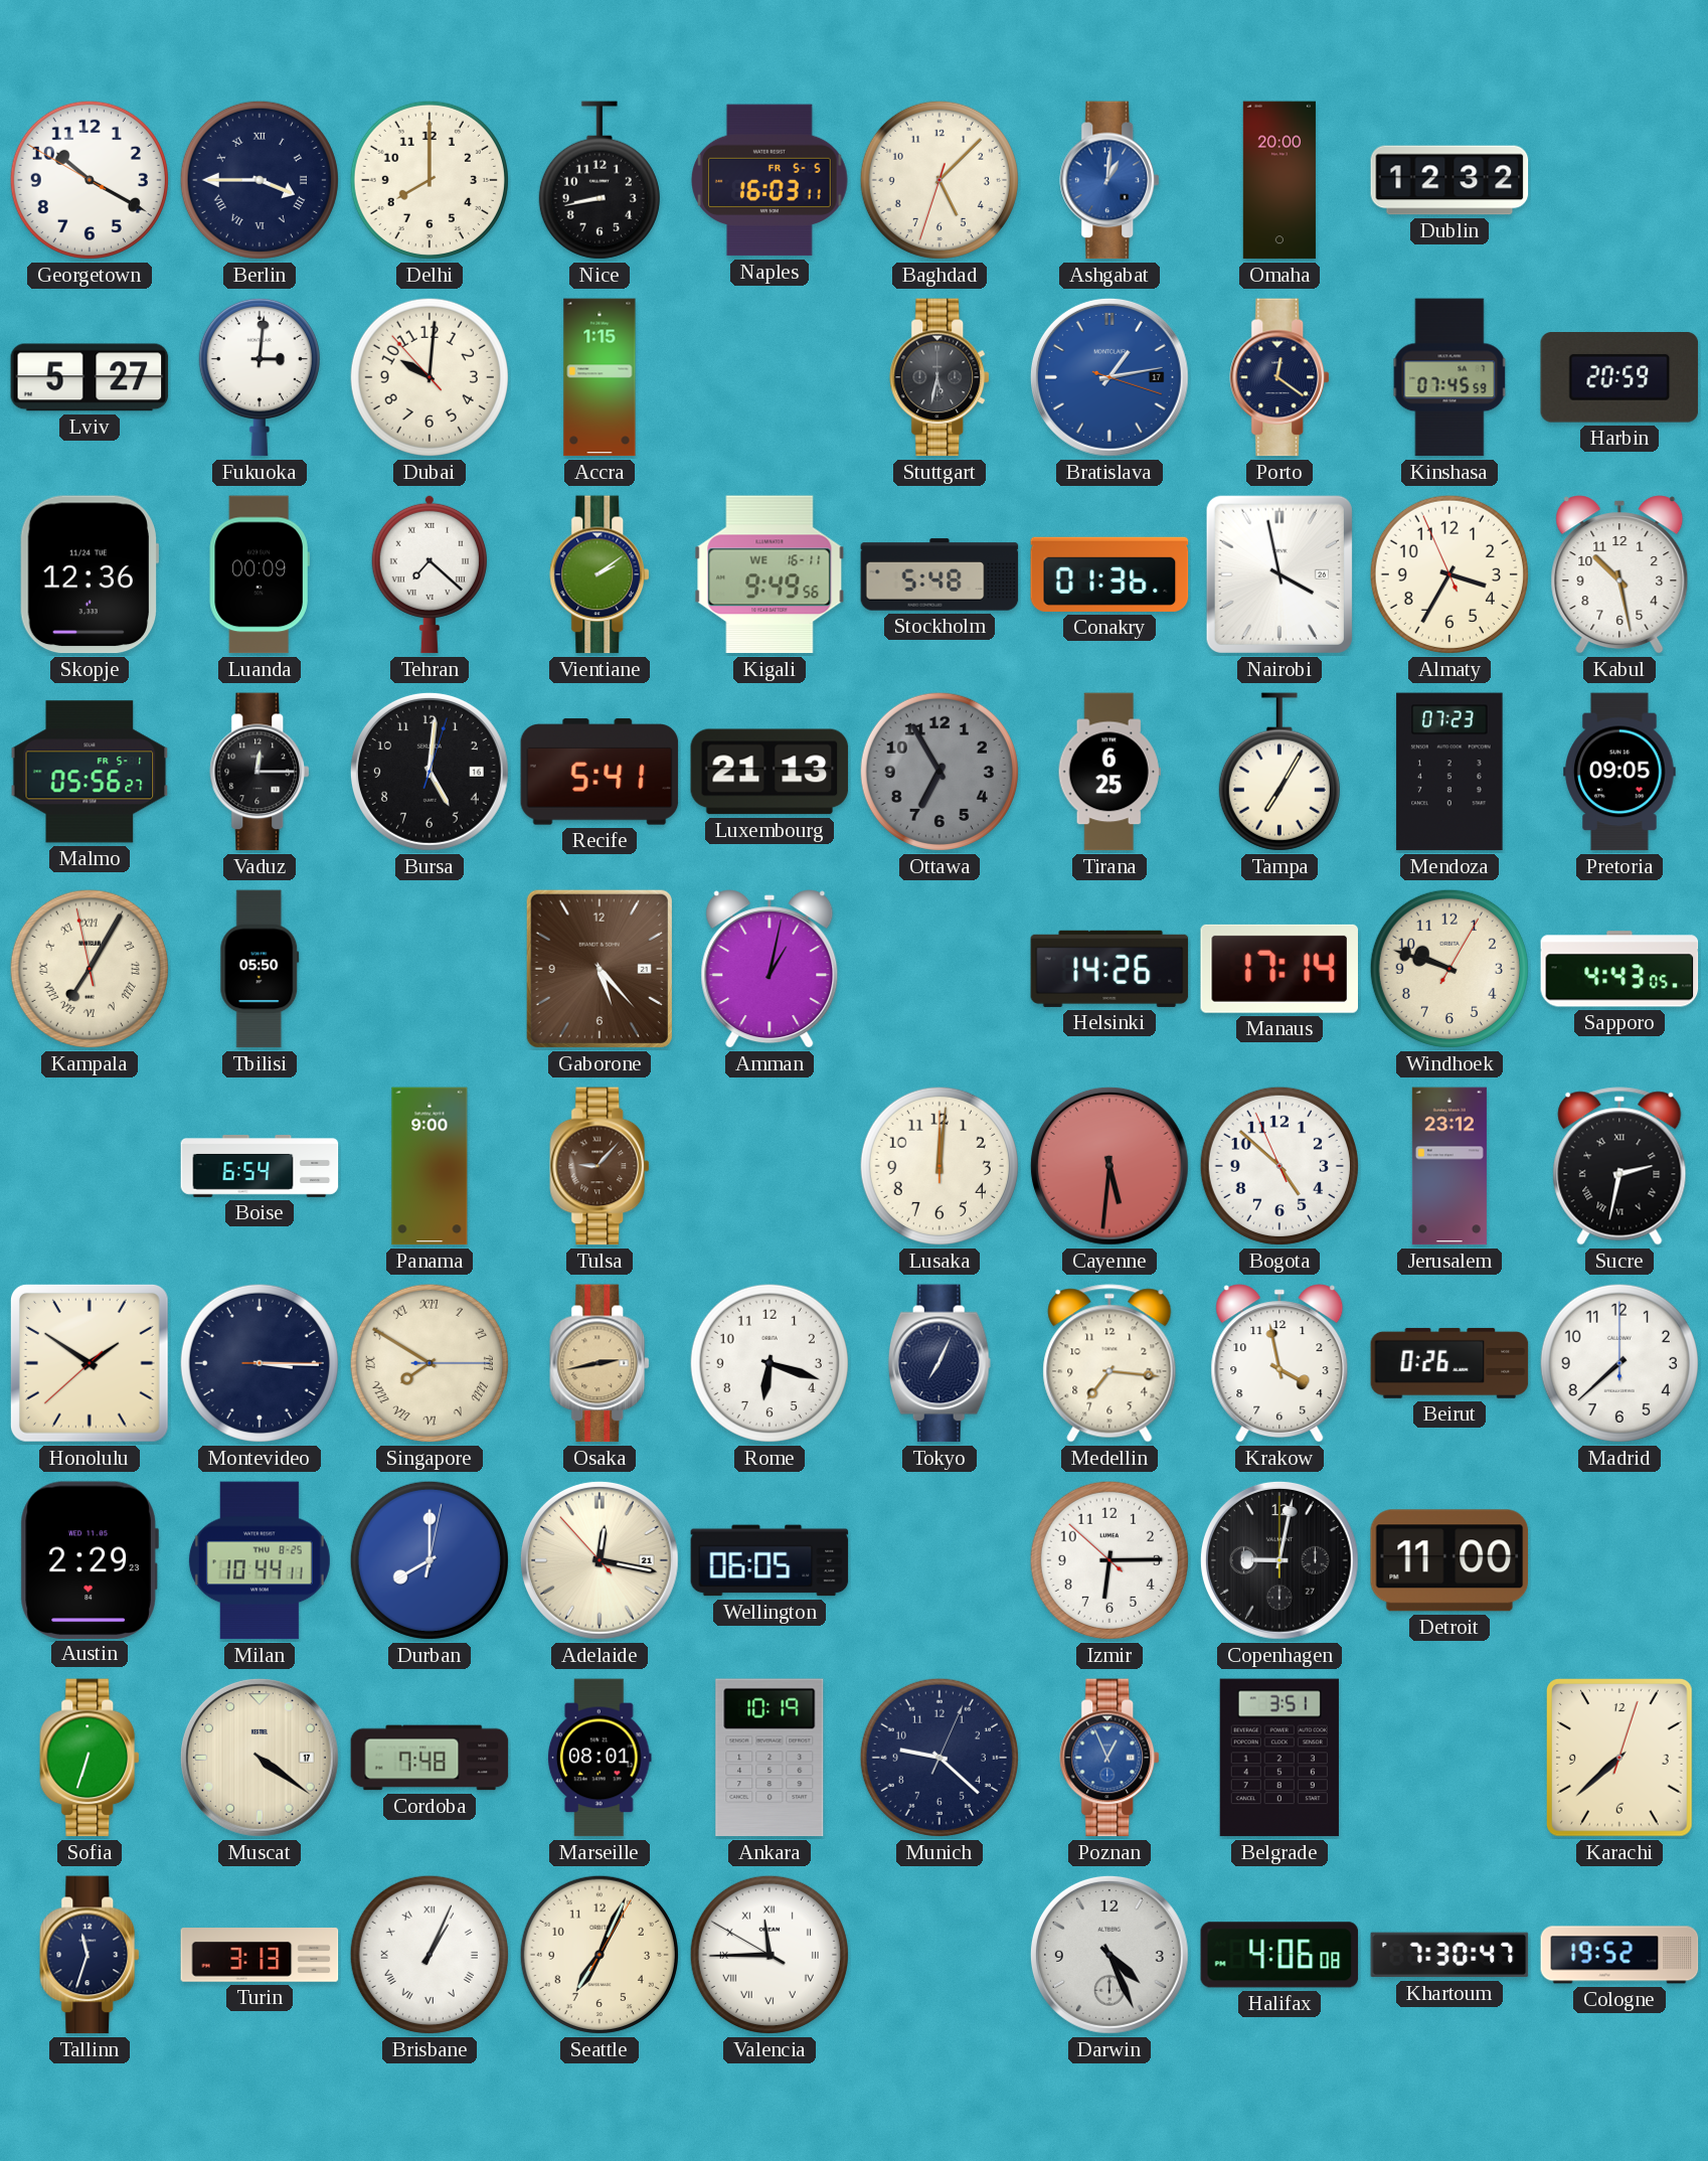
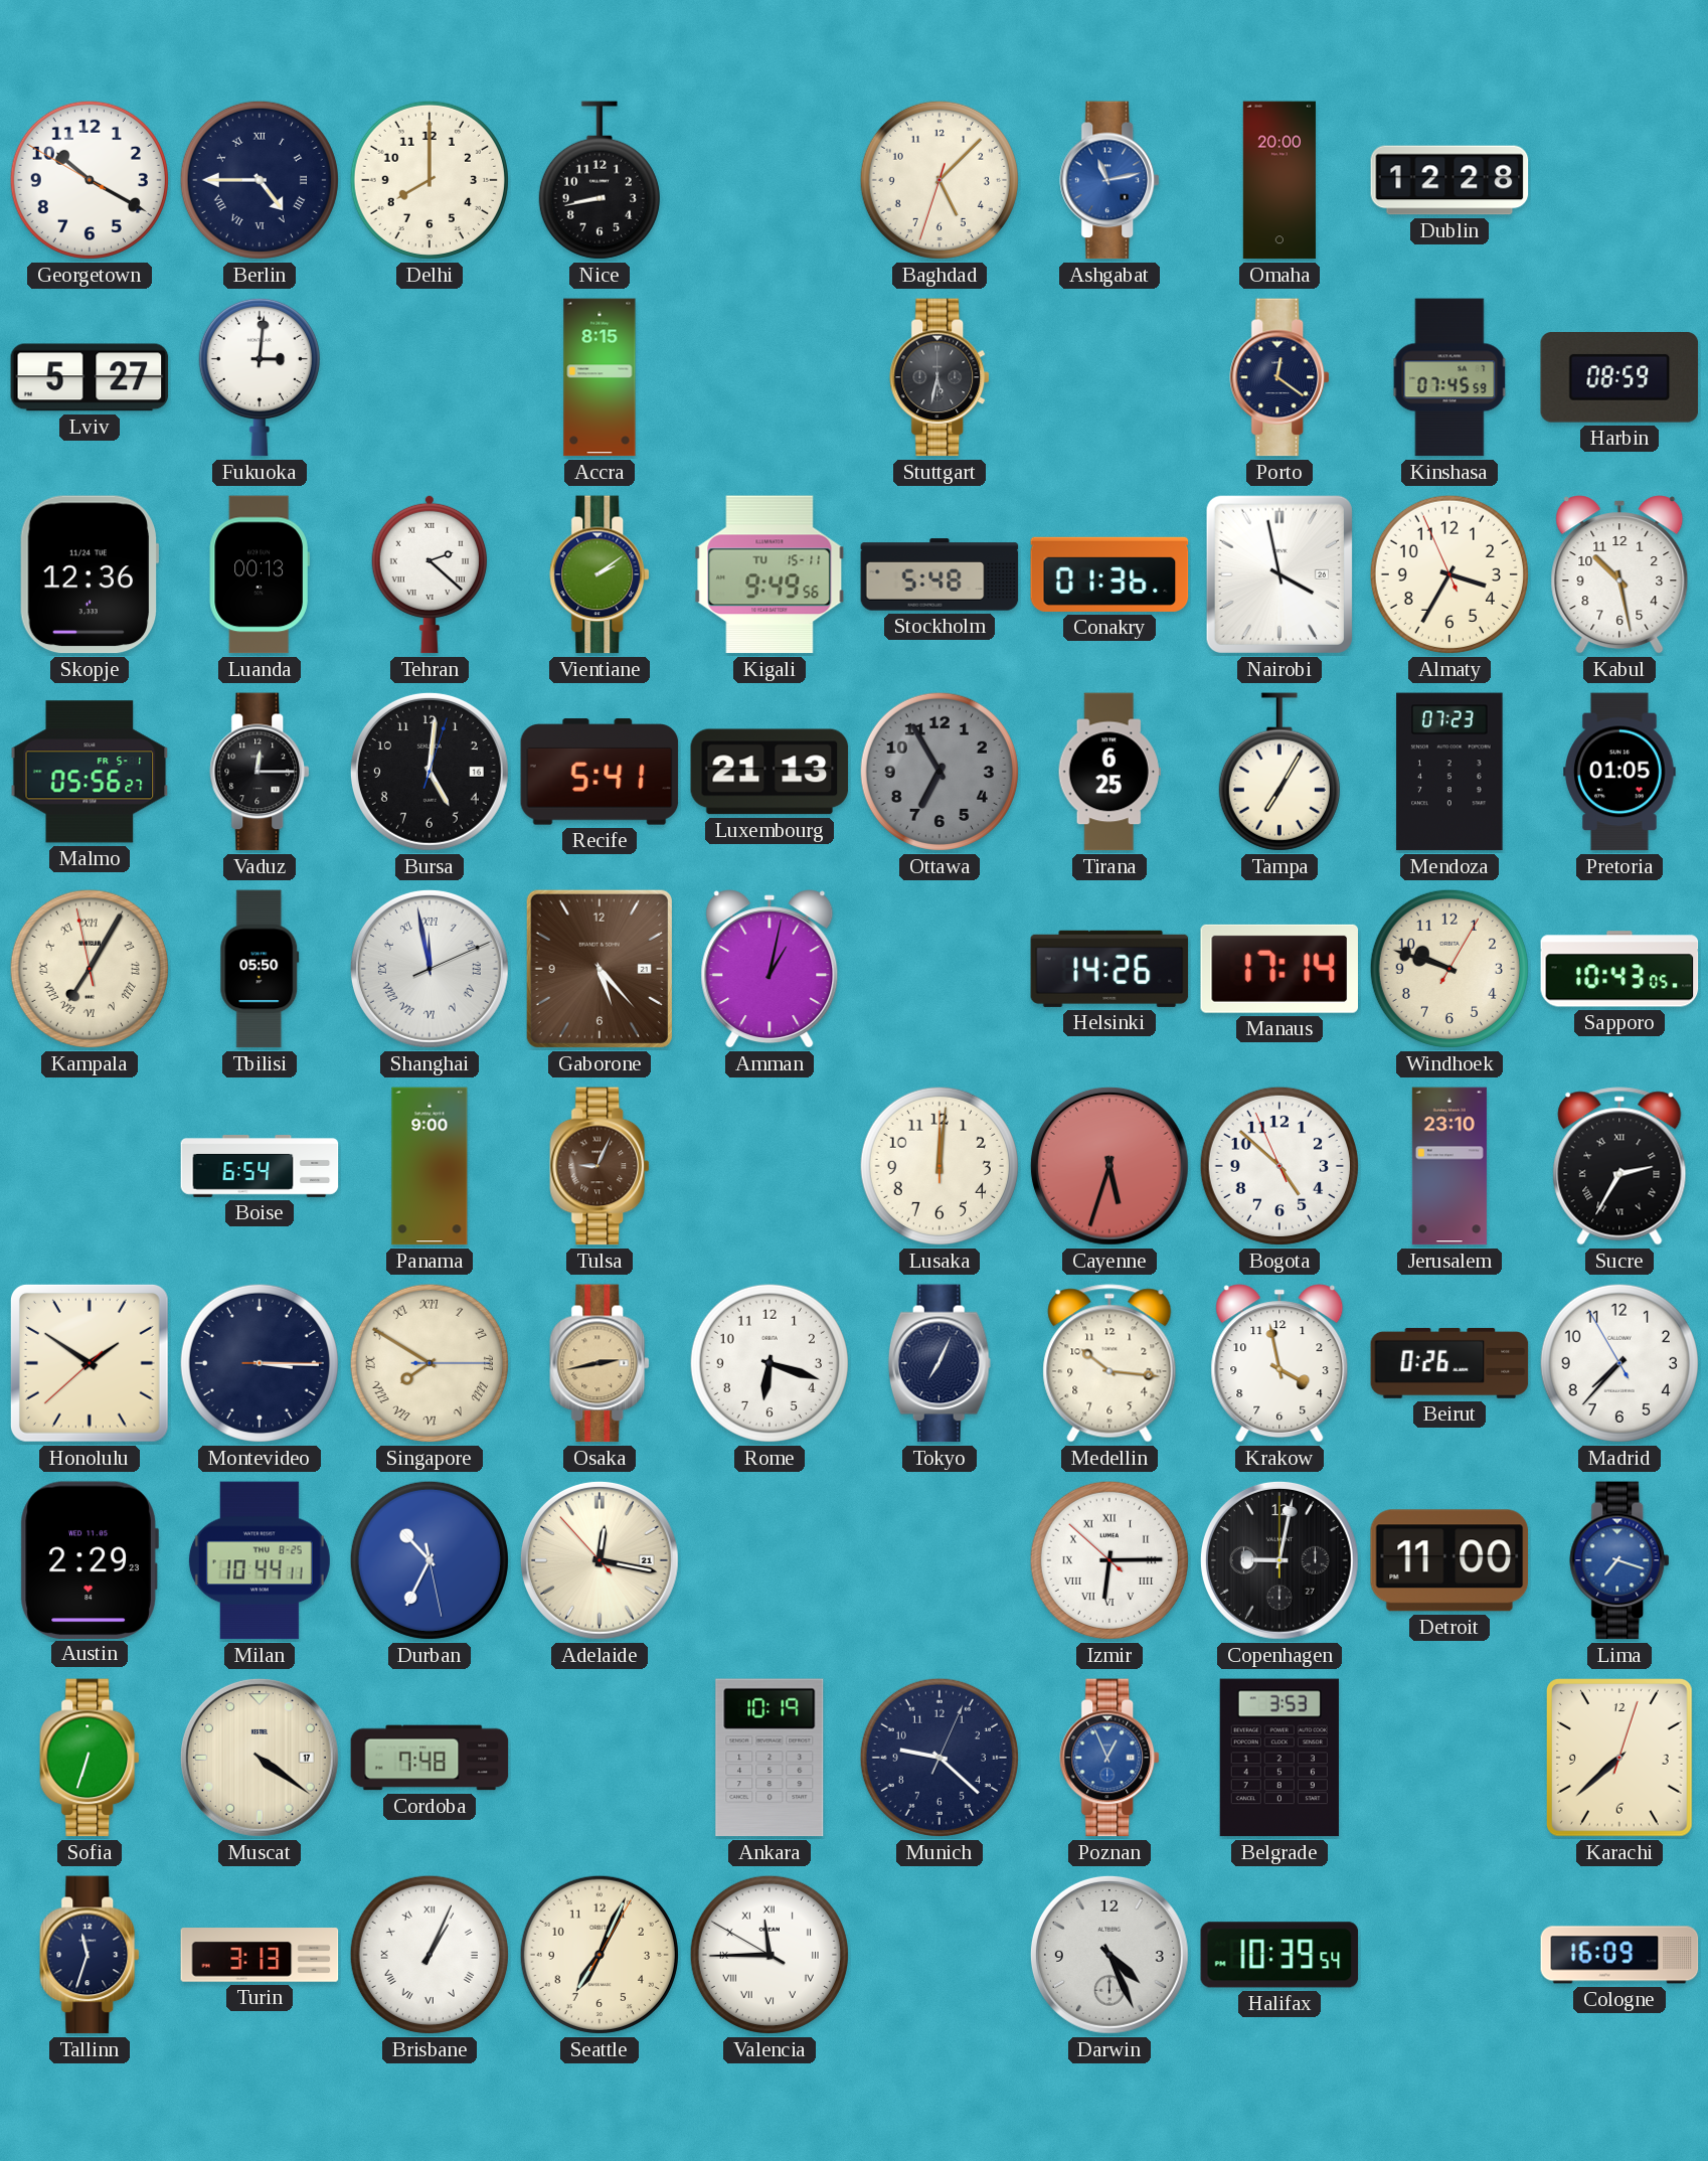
Berlin: 3:45 -> 4:45 (260, 180)
Naples: 16:03 -> none (771, 180)
Ashgabat: 1:01 -> 11:13 (1111, 180)
Dublin: 12:32 -> 12:28 (1449, 180)
Dubai: 10:00 -> none (430, 377)
Accra: 1:15 -> 8:15 (600, 377)
Bratislava: 1:13 -> none (1109, 377)
Harbin: 20:59 -> 08:59 (1619, 378)
Luanda: 00:09 -> 00:13 (260, 574)
Tehran: 7:22 -> 2:22 (430, 574)
Kigali date: WE 16-11 -> TU 15-11 (770, 574)
Pretoria: 09:05 -> 01:05 (1619, 772)
Shanghai: none -> 11:58 (430, 969)
Sapporo: 4:43 -> 10:43 (1619, 969)
Tulsa: 9:07 -> 9:04 (601, 1166)
Cayenne: 5:31 -> 5:33 (1109, 1166)
Jerusalem: 23:12 -> 23:10 (1449, 1166)
Sucre: 2:32 -> 2:35 (1619, 1166)
Medellin: 7:16 -> 10:16 (1109, 1363)
Madrid: 7:38 -> 7:36 (1619, 1363)
Durban: 8:00 -> 10:34 (430, 1560)
Wellington: 06:05 -> none (770, 1560)
Izmir numerals: Arabic -> Roman (1109, 1560)
Lima: none -> 7:18 (1620, 1560)
Marseille: 08:01 -> none (600, 1758)
Belgrade: 3:51 -> 3:53 (1279, 1758)
Halifax: 4:06 -> 10:39 (1279, 1955)
Khartoum: 7:30 -> none (1449, 1955)
Cologne: 19:52 -> 16:09 (1619, 1955)
